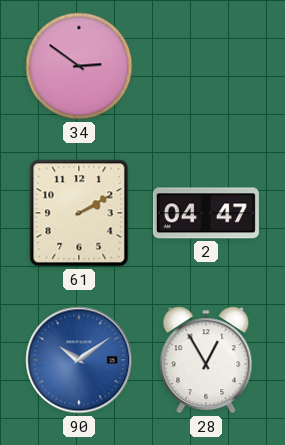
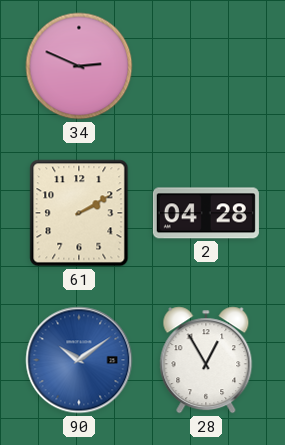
34: 2:51 -> 2:49 (79, 66)
2: 04:47 -> 04:28 (206, 213)
